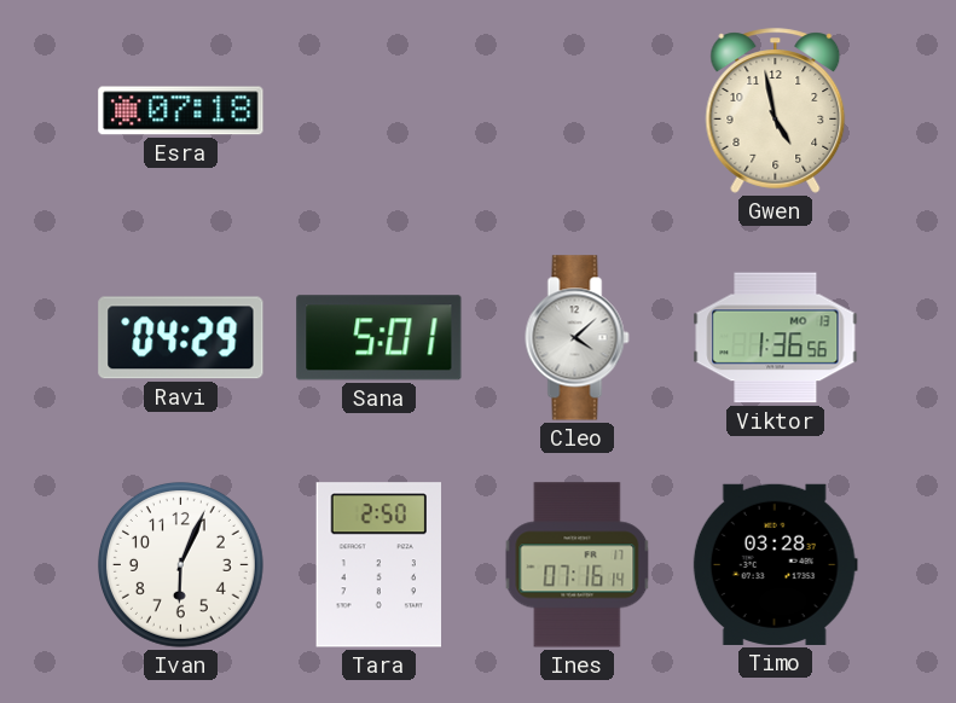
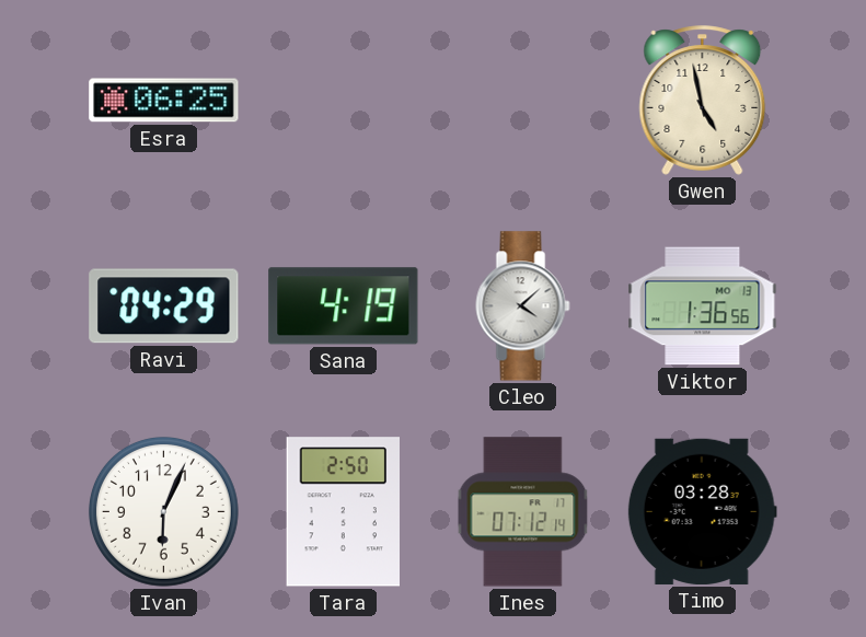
Esra: 07:18 -> 06:25 (164, 101)
Sana: 5:01 -> 4:19 (344, 306)
Ines: 07:16 -> 07:12 (523, 512)
